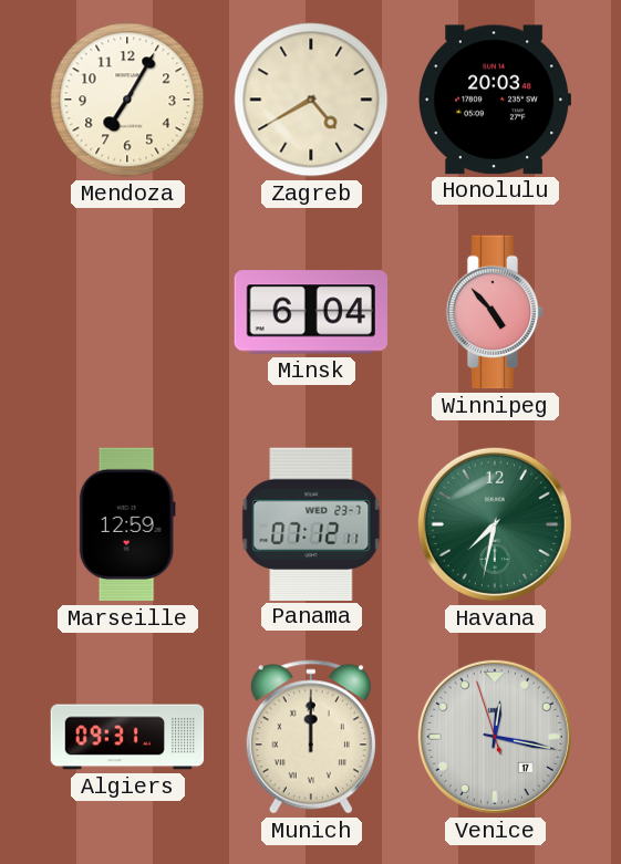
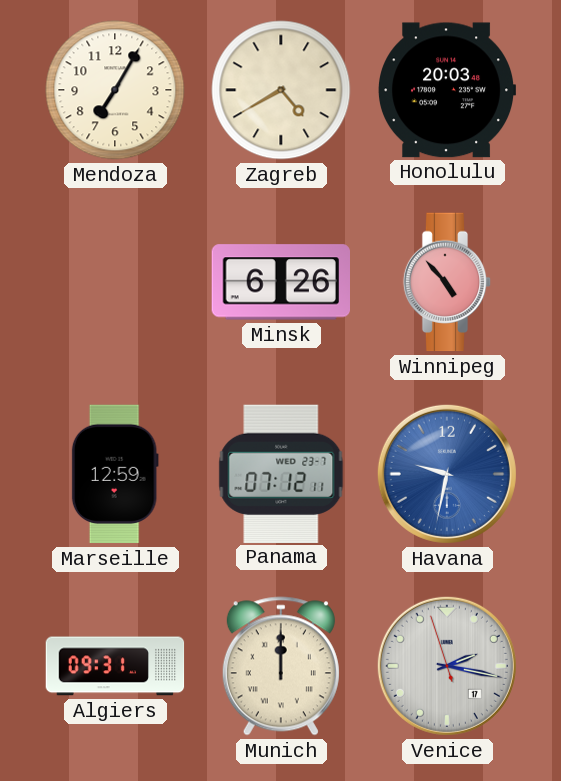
Minsk: 6:04 -> 6:26 (280, 282)
Havana: 7:32 -> 9:32 (447, 474)
Havana dial: green -> blue (447, 474)
Venice: 12:16 -> 2:16 (447, 666)
